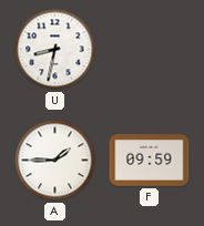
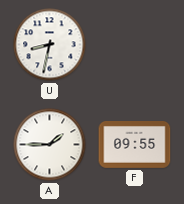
F: 09:59 -> 09:55 (135, 145)
